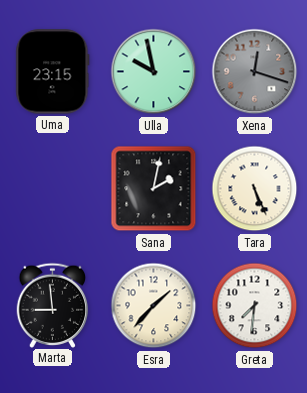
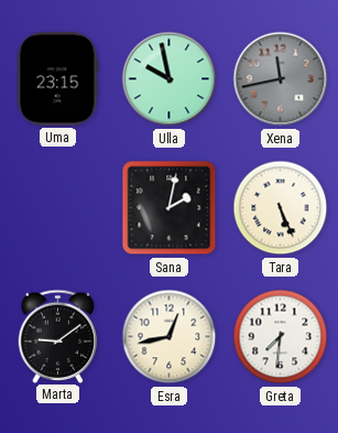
Xena: 12:18 -> 11:43 (281, 79)
Marta: 8:59 -> 9:09 (58, 336)
Esra: 1:37 -> 12:43 (170, 337)
